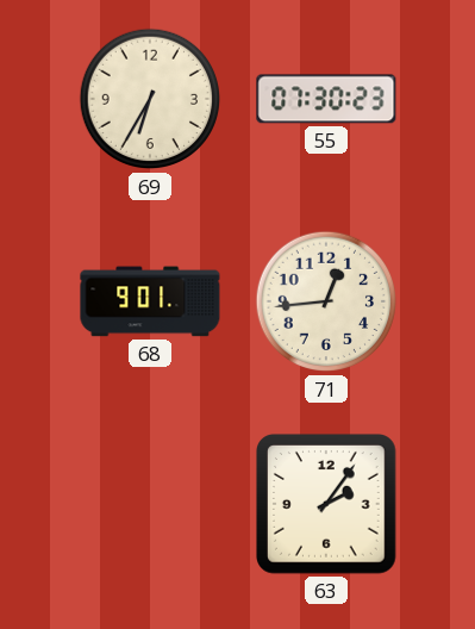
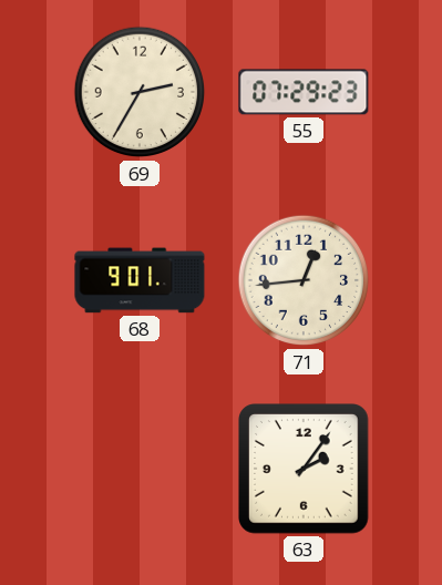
69: 6:35 -> 2:35 (140, 92)
55: 07:30 -> 07:29 (304, 92)
